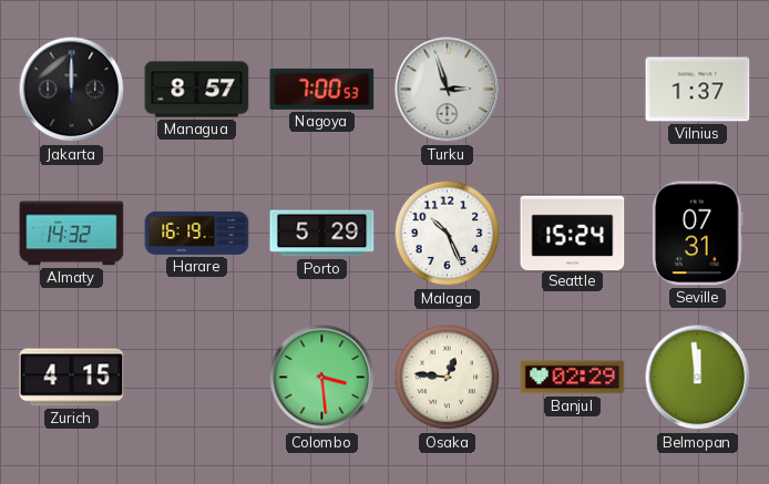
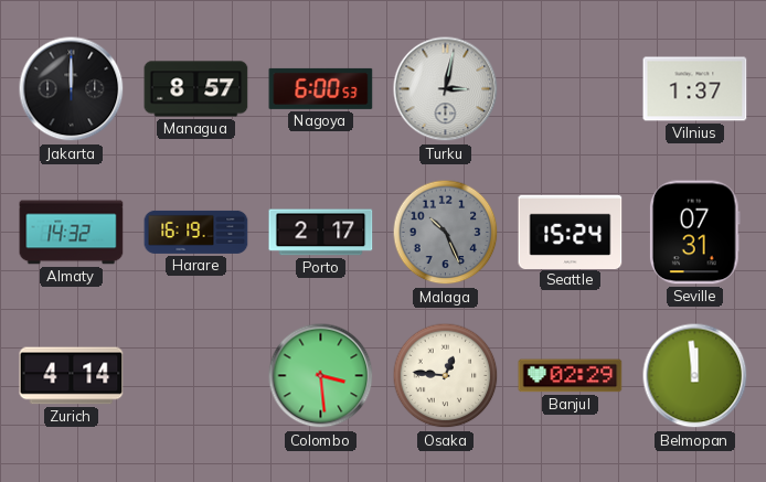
Nagoya: 7:00 -> 6:00 (321, 88)
Turku: 2:57 -> 3:02 (446, 89)
Porto: 5:29 -> 2:17 (321, 233)
Malaga dial: white -> grey (446, 233)
Zurich: 4:15 -> 4:14 (72, 376)
